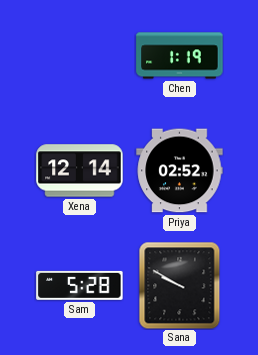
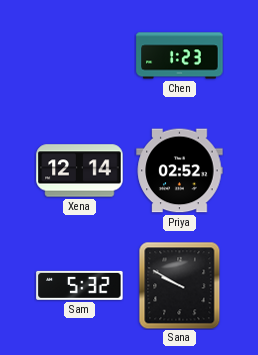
Chen: 1:19 -> 1:23 (180, 56)
Sam: 5:28 -> 5:32 (80, 285)
